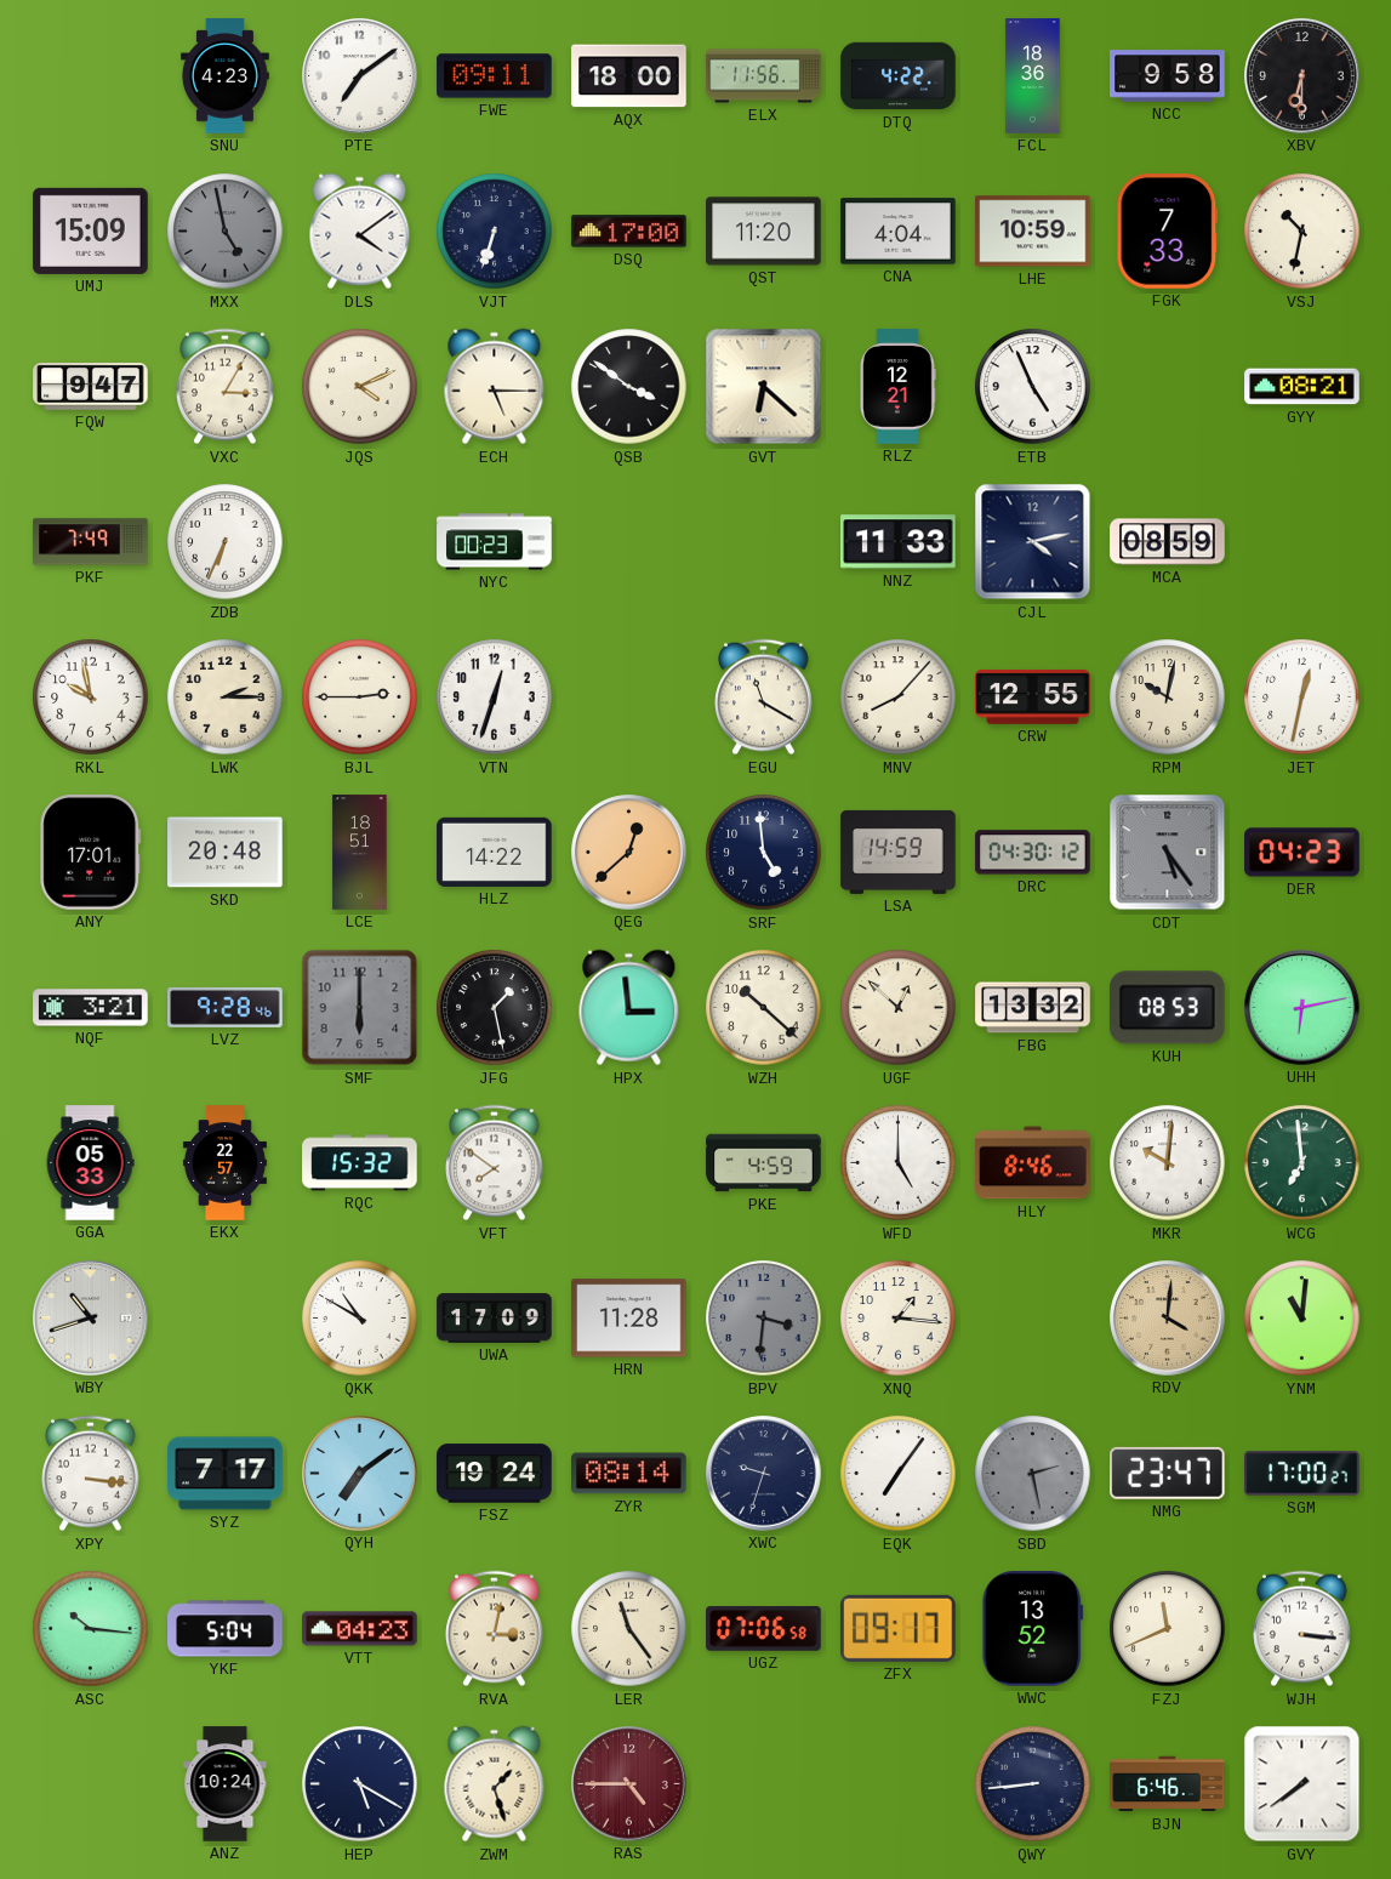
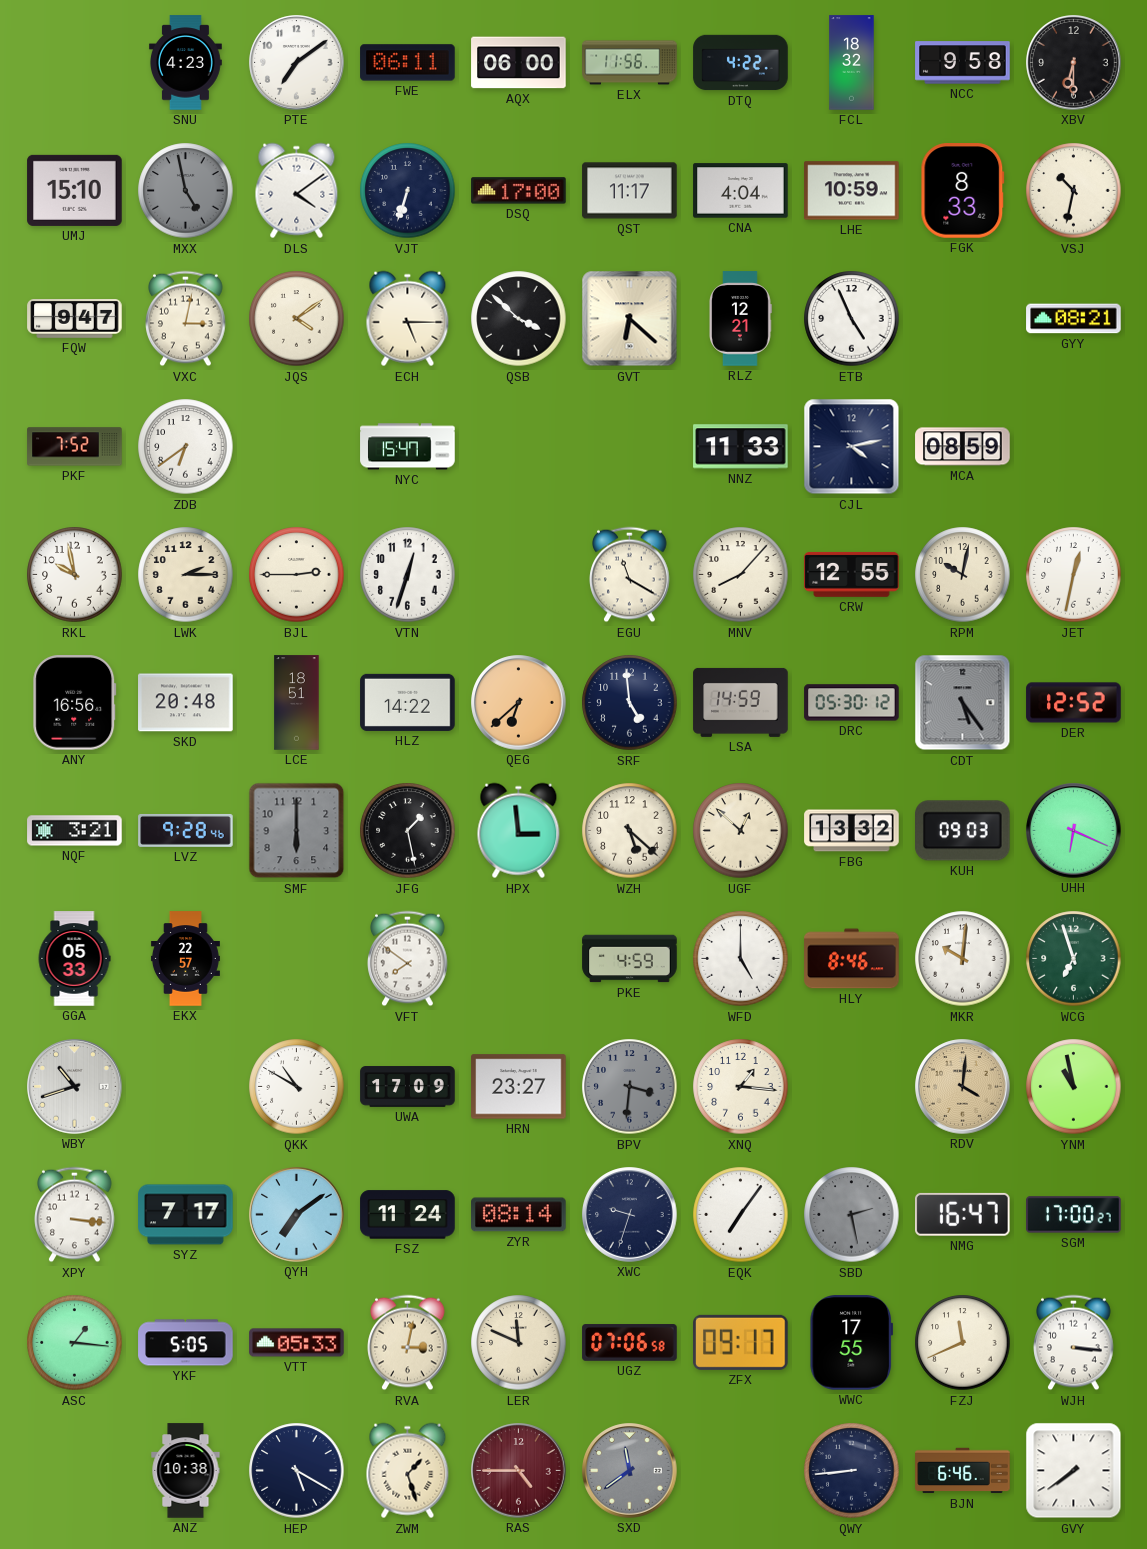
FWE: 09:11 -> 06:11 (408, 63)
AQX: 18:00 -> 06:00 (519, 63)
FCL: 18:36 -> 18:32 (852, 63)
UMJ: 15:09 -> 15:10 (75, 190)
QST: 11:20 -> 11:17 (630, 191)
FGK: 7:33 -> 8:33 (963, 191)
VXC: 3:05 -> 3:02 (186, 319)
JQS: 4:11 -> 4:09 (297, 319)
QSB: 3:51 -> 3:52 (519, 319)
PKF: 7:49 -> 7:52 (75, 447)
ZDB: 6:34 -> 6:39 (186, 447)
NYC: 00:23 -> 15:47 (408, 447)
ANY: 17:01 -> 16:56 (75, 703)
QEG: 12:38 -> 6:38 (519, 703)
DRC: 04:30 -> 05:30 (852, 703)
DER: 04:23 -> 12:52 (1074, 703)
WZH: 10:22 -> 5:22 (630, 831)
KUH: 08:53 -> 09:03 (963, 831)
UHH: 6:13 -> 6:19 (1074, 831)
RQC: 15:32 -> none (360, 1163)
WCG: 6:59 -> 6:57 (1074, 959)
HRN: 11:28 -> 23:27 (519, 1087)
YNM: 11:01 -> 10:58 (1074, 1087)
FSZ: 19:24 -> 11:24 (408, 1215)
NMG: 23:47 -> 16:47 (963, 1214)
ASC: 10:16 -> 1:16 (75, 1343)
YKF: 5:04 -> 5:05 (186, 1343)
VTT: 04:23 -> 05:33 (297, 1343)
LER: 11:24 -> 11:49 (519, 1343)
WWC: 13:52 -> 17:55 (852, 1343)
ANZ: 10:24 -> 10:38 (186, 1471)
SXD: none -> 11:39 (630, 1471)
